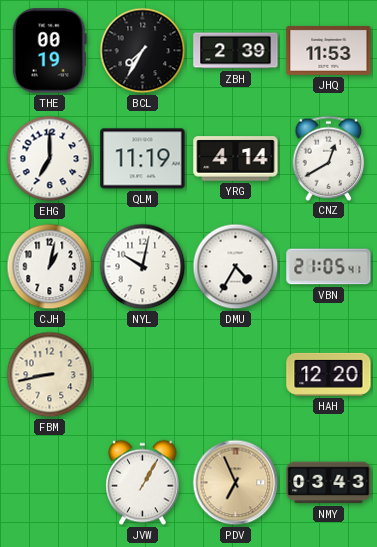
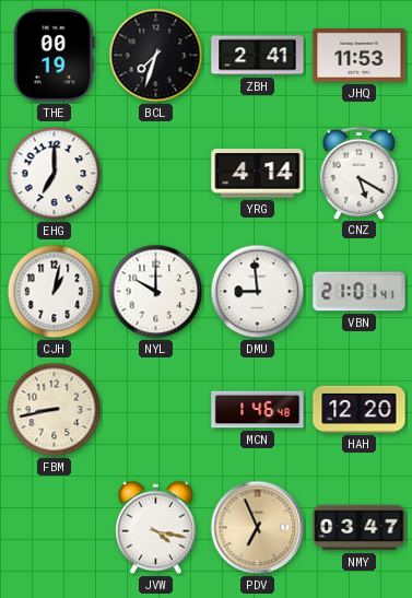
BCL: 7:35 -> 7:33 (156, 56)
ZBH: 2:39 -> 2:41 (258, 56)
QLM: 11:19 -> none (143, 159)
CNZ: 12:40 -> 5:20 (360, 173)
NYL: 10:02 -> 10:00 (156, 292)
DMU: 4:35 -> 8:59 (258, 292)
VBN: 21:05 -> 21:01 (360, 292)
MCN: none -> 1:46 (258, 410)
JVW: 1:05 -> 4:17 (156, 528)
NMY: 03:43 -> 03:47 (360, 528)
